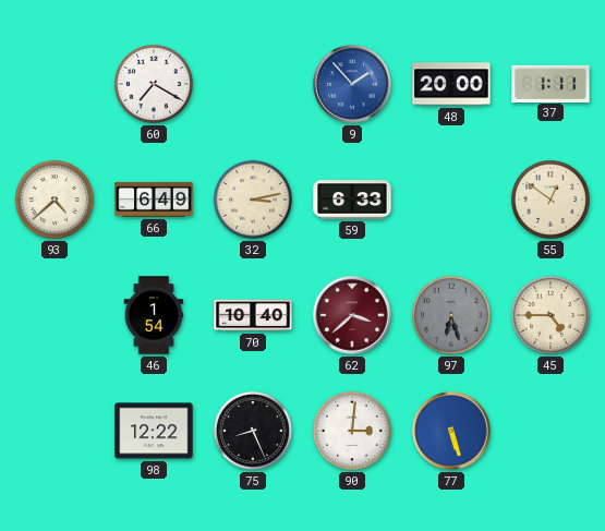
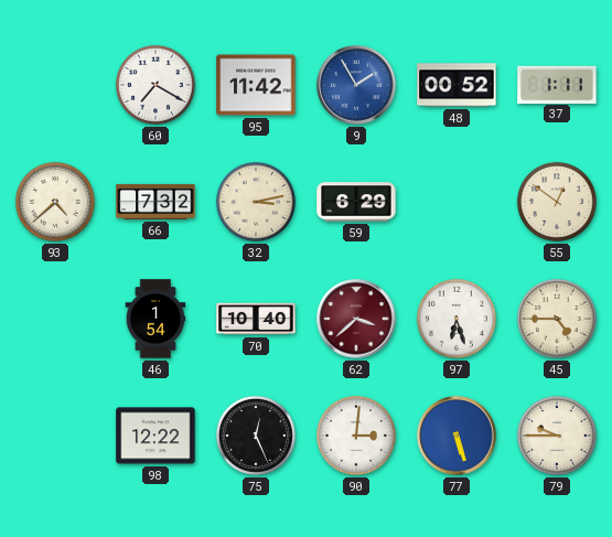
95: none -> 11:42 (256, 85)
9: 1:53 -> 1:55 (356, 85)
48: 20:00 -> 00:52 (457, 85)
66: 6:49 -> 7:32 (155, 202)
59: 6:33 -> 6:29 (356, 202)
97 dial: grey -> white (457, 319)
75: 8:26 -> 12:26 (256, 436)
79: none -> 9:45 (557, 436)
